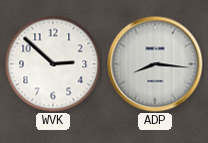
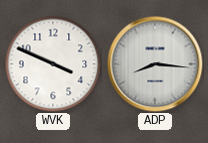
WVK: 2:52 -> 3:49 (53, 64)
